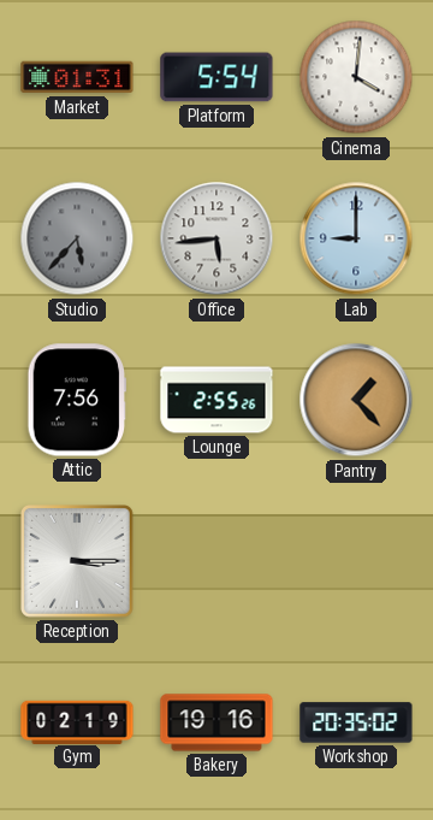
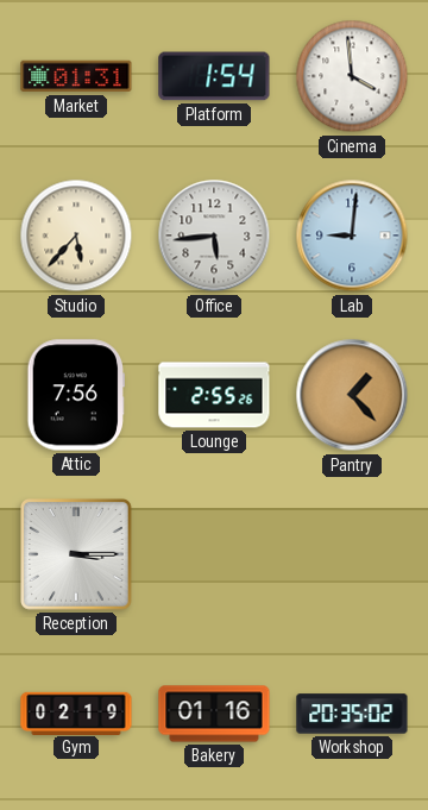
Platform: 5:54 -> 1:54 (214, 76)
Cinema: 4:01 -> 3:59 (352, 76)
Studio dial: grey -> cream (76, 236)
Lab: 9:00 -> 9:01 (352, 236)
Bakery: 19:16 -> 01:16 (214, 714)
